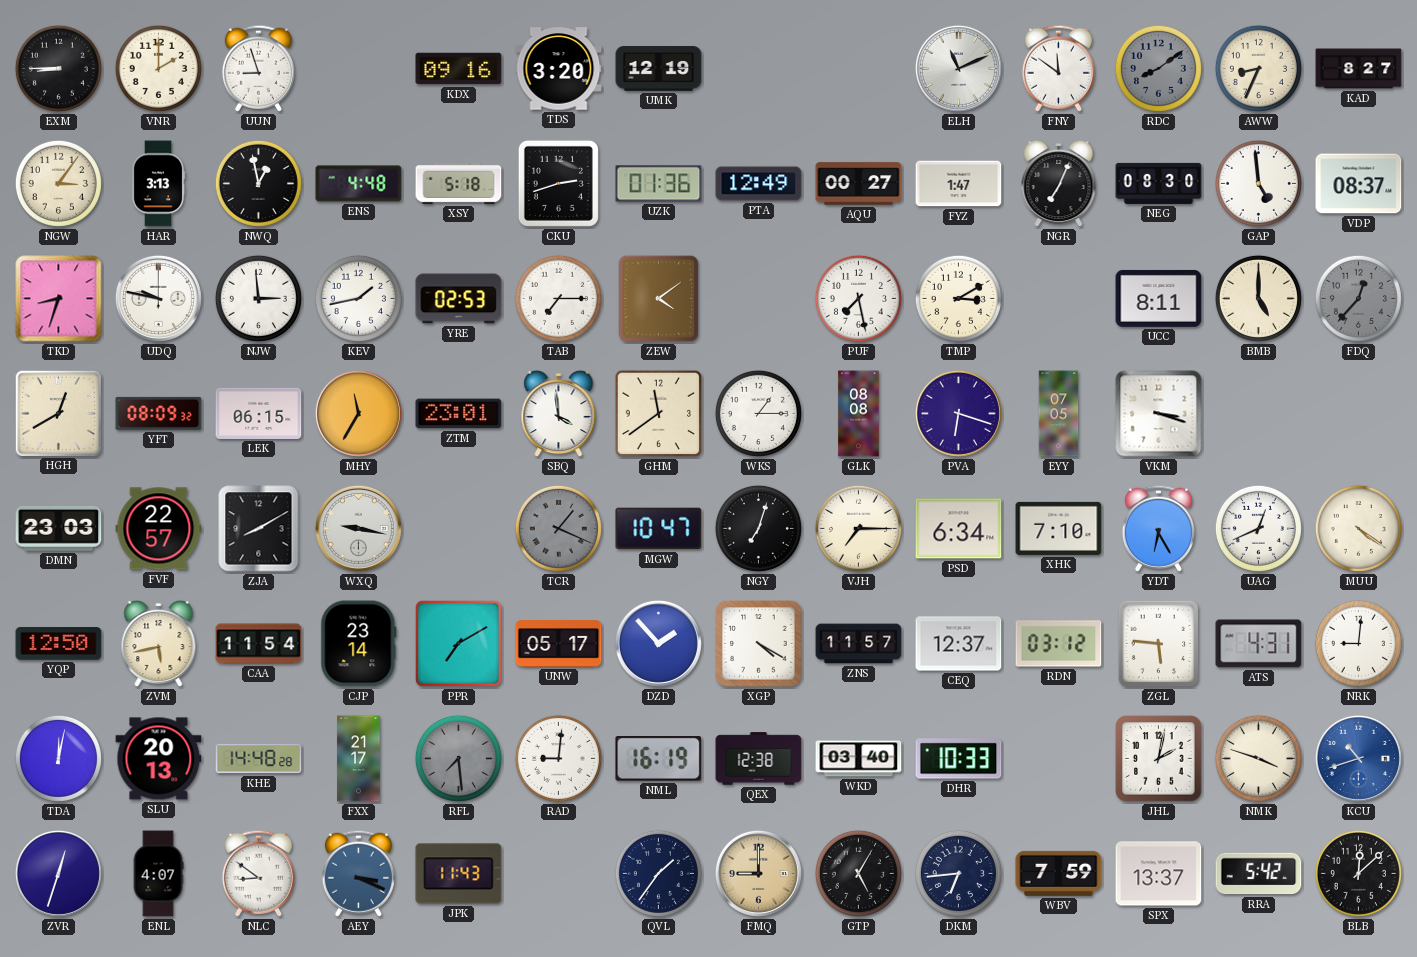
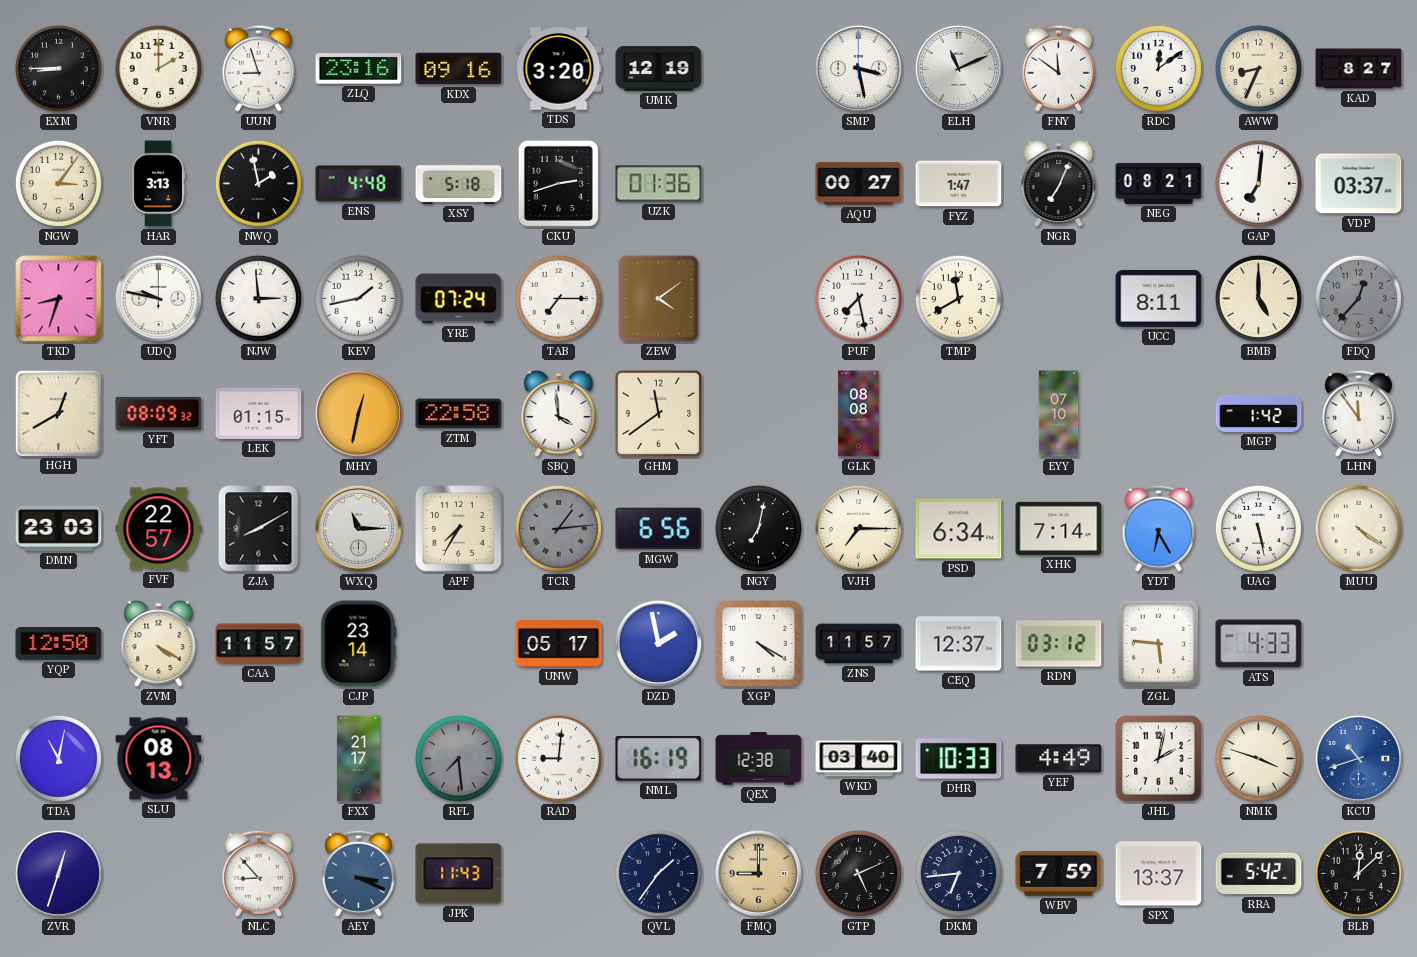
ZLQ: none -> 23:16 (359, 69)
SMP: none -> 3:28 (858, 68)
RDC: 8:09 -> 12:09 (1158, 68)
RDC dial: grey -> white (1158, 68)
NWQ: 12:58 -> 1:58 (258, 183)
PTA: 12:49 -> none (759, 184)
NEG: 08:30 -> 08:21 (1159, 183)
GAP: 4:59 -> 7:01 (1258, 183)
VDP: 08:37 -> 03:37 (1359, 184)
YRE: 02:53 -> 07:24 (459, 299)
TMP: 3:10 -> 11:40 (958, 298)
LEK: 06:15 -> 01:15 (259, 413)
MHY: 11:35 -> 12:32 (358, 413)
ZTM: 23:01 -> 22:58 (459, 414)
WKS: 1:15 -> none (758, 413)
PVA: 6:18 -> none (958, 413)
EYY: 07:05 -> 07:10 (1059, 414)
VKM: 3:18 -> none (1159, 414)
MGP: none -> 1:42 (1259, 413)
LHN: none -> 11:54 (1358, 413)
WXQ: 9:17 -> 11:15 (358, 528)
APF: none -> 7:35 (459, 529)
TCR: 1:19 -> 1:14 (558, 528)
MGW: 10:47 -> 6:56 (659, 529)
NGY: 7:03 -> 7:02 (758, 528)
XHK: 7:10 -> 7:14 (1059, 528)
UAG: 12:41 -> 5:28 (1258, 528)
ZVM: 5:43 -> 4:20 (159, 644)
CAA: 11:54 -> 11:57 (259, 644)
PPR: 7:10 -> none (458, 643)
DZD: 1:53 -> 1:58 (658, 643)
ATS: 4:31 -> 4:33 (1259, 644)
NRK: 9:01 -> none (1358, 643)
TDA: 12:02 -> 11:02 (58, 758)
SLU: 20:13 -> 08:13 (159, 759)
KHE: 14:48 -> none (259, 759)
YEF: none -> 4:49 (1059, 759)
ENL: 4:07 -> none (158, 874)
NLC: 8:51 -> 8:53 (258, 873)
GTP: 5:05 -> 5:11 (858, 873)
